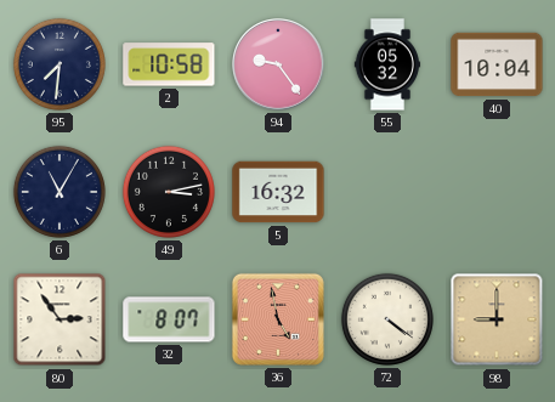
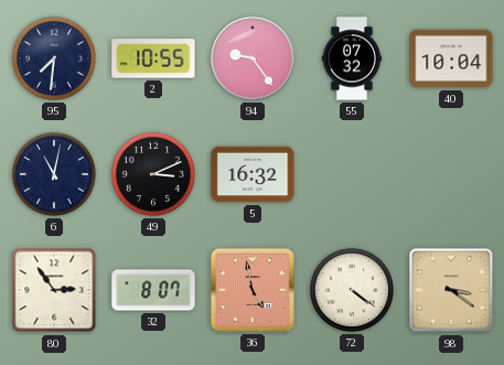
2: 10:58 -> 10:55 (153, 58)
55: 05:32 -> 07:32 (352, 58)
6: 11:05 -> 11:02 (54, 174)
49: 3:13 -> 3:11 (153, 174)
98: 9:00 -> 3:21 (451, 290)
